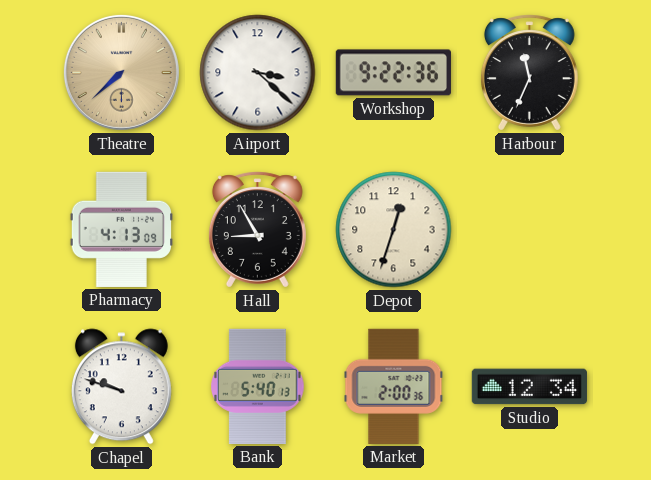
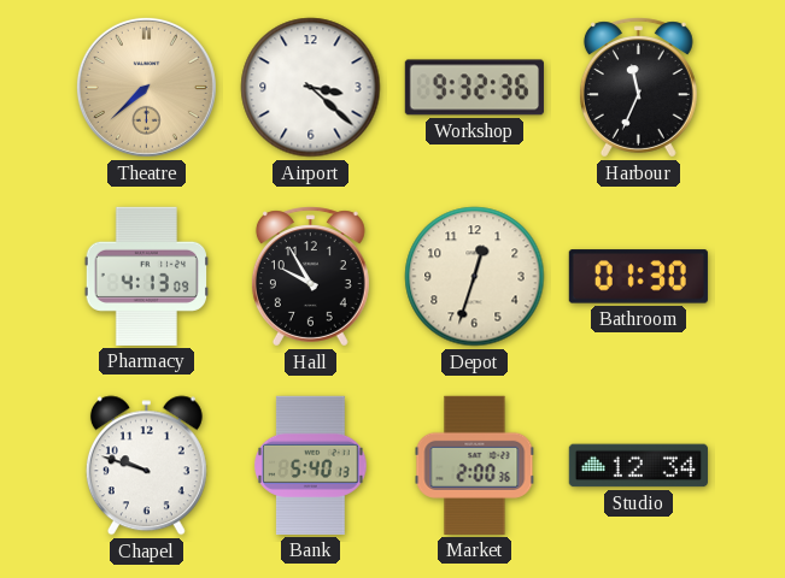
Workshop: 9:22 -> 9:32 (474, 88)
Hall: 8:55 -> 9:55 (310, 277)
Bathroom: none -> 01:30 (638, 277)
